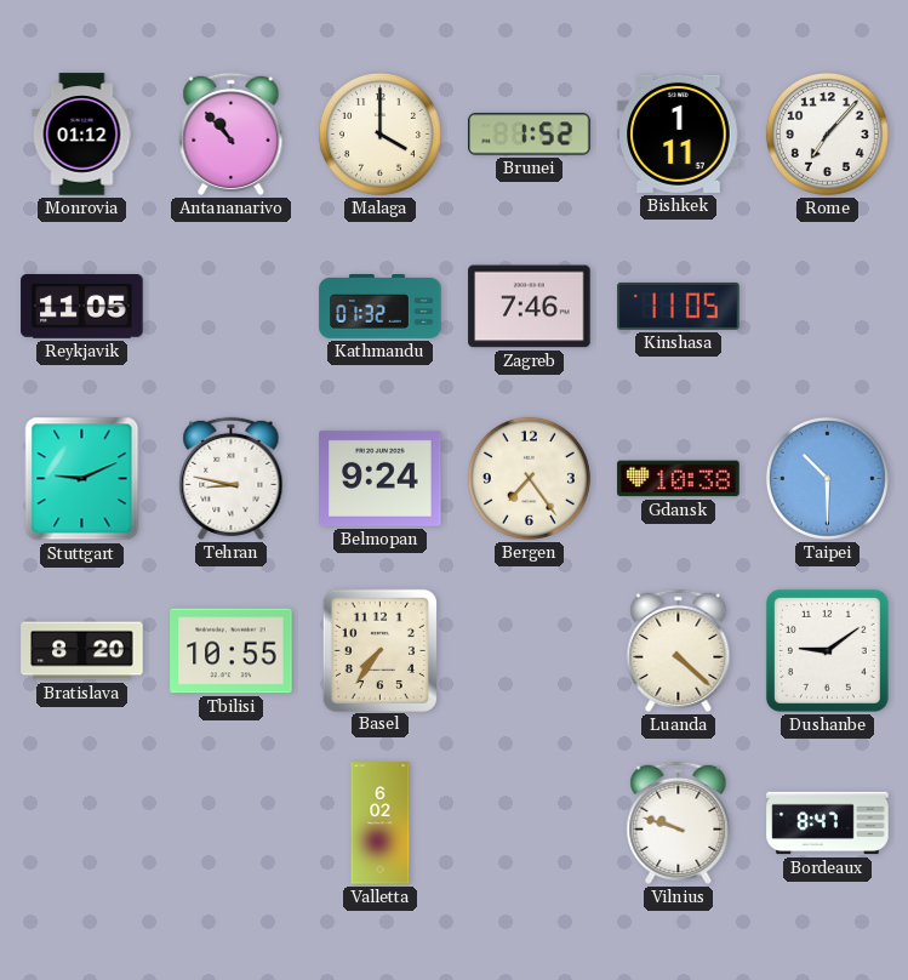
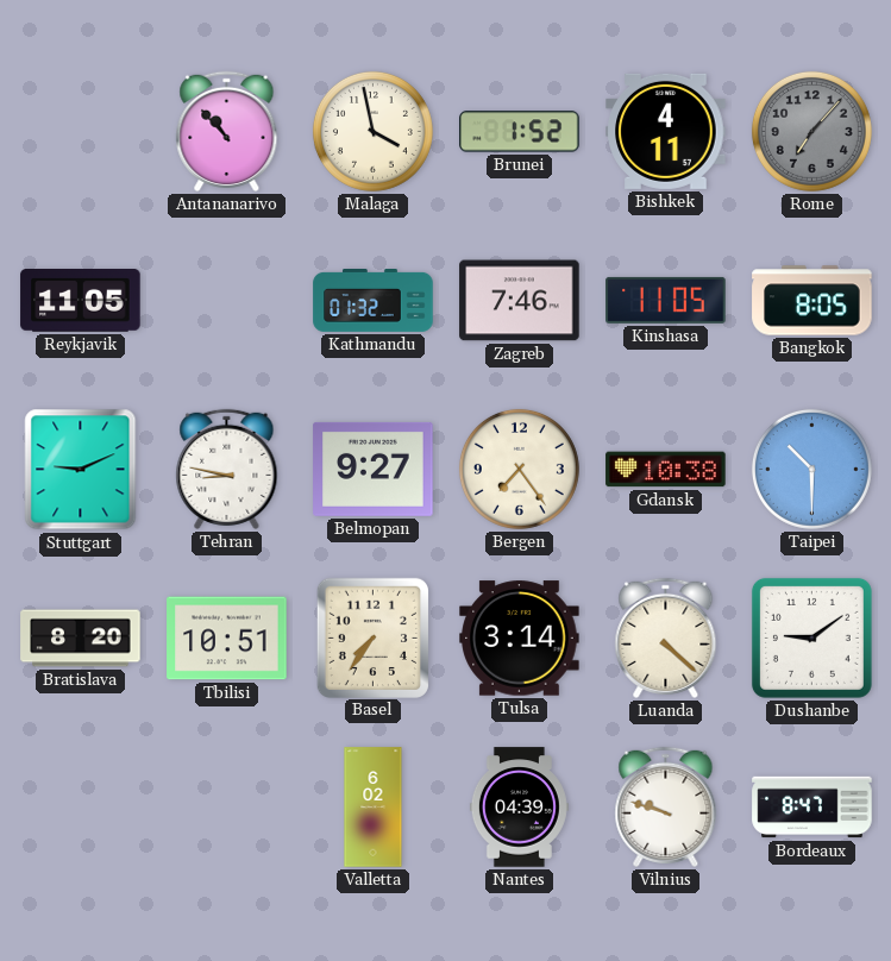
Monrovia: 01:12 -> none (82, 135)
Malaga: 4:00 -> 3:58 (372, 131)
Bishkek: 1:11 -> 4:11 (666, 131)
Rome dial: white -> grey (811, 131)
Bangkok: none -> 8:05 (812, 301)
Belmopan: 9:24 -> 9:27 (374, 469)
Tbilisi: 10:55 -> 10:51 (227, 639)
Tulsa: none -> 3:14 (520, 639)
Nantes: none -> 04:39 (519, 808)
